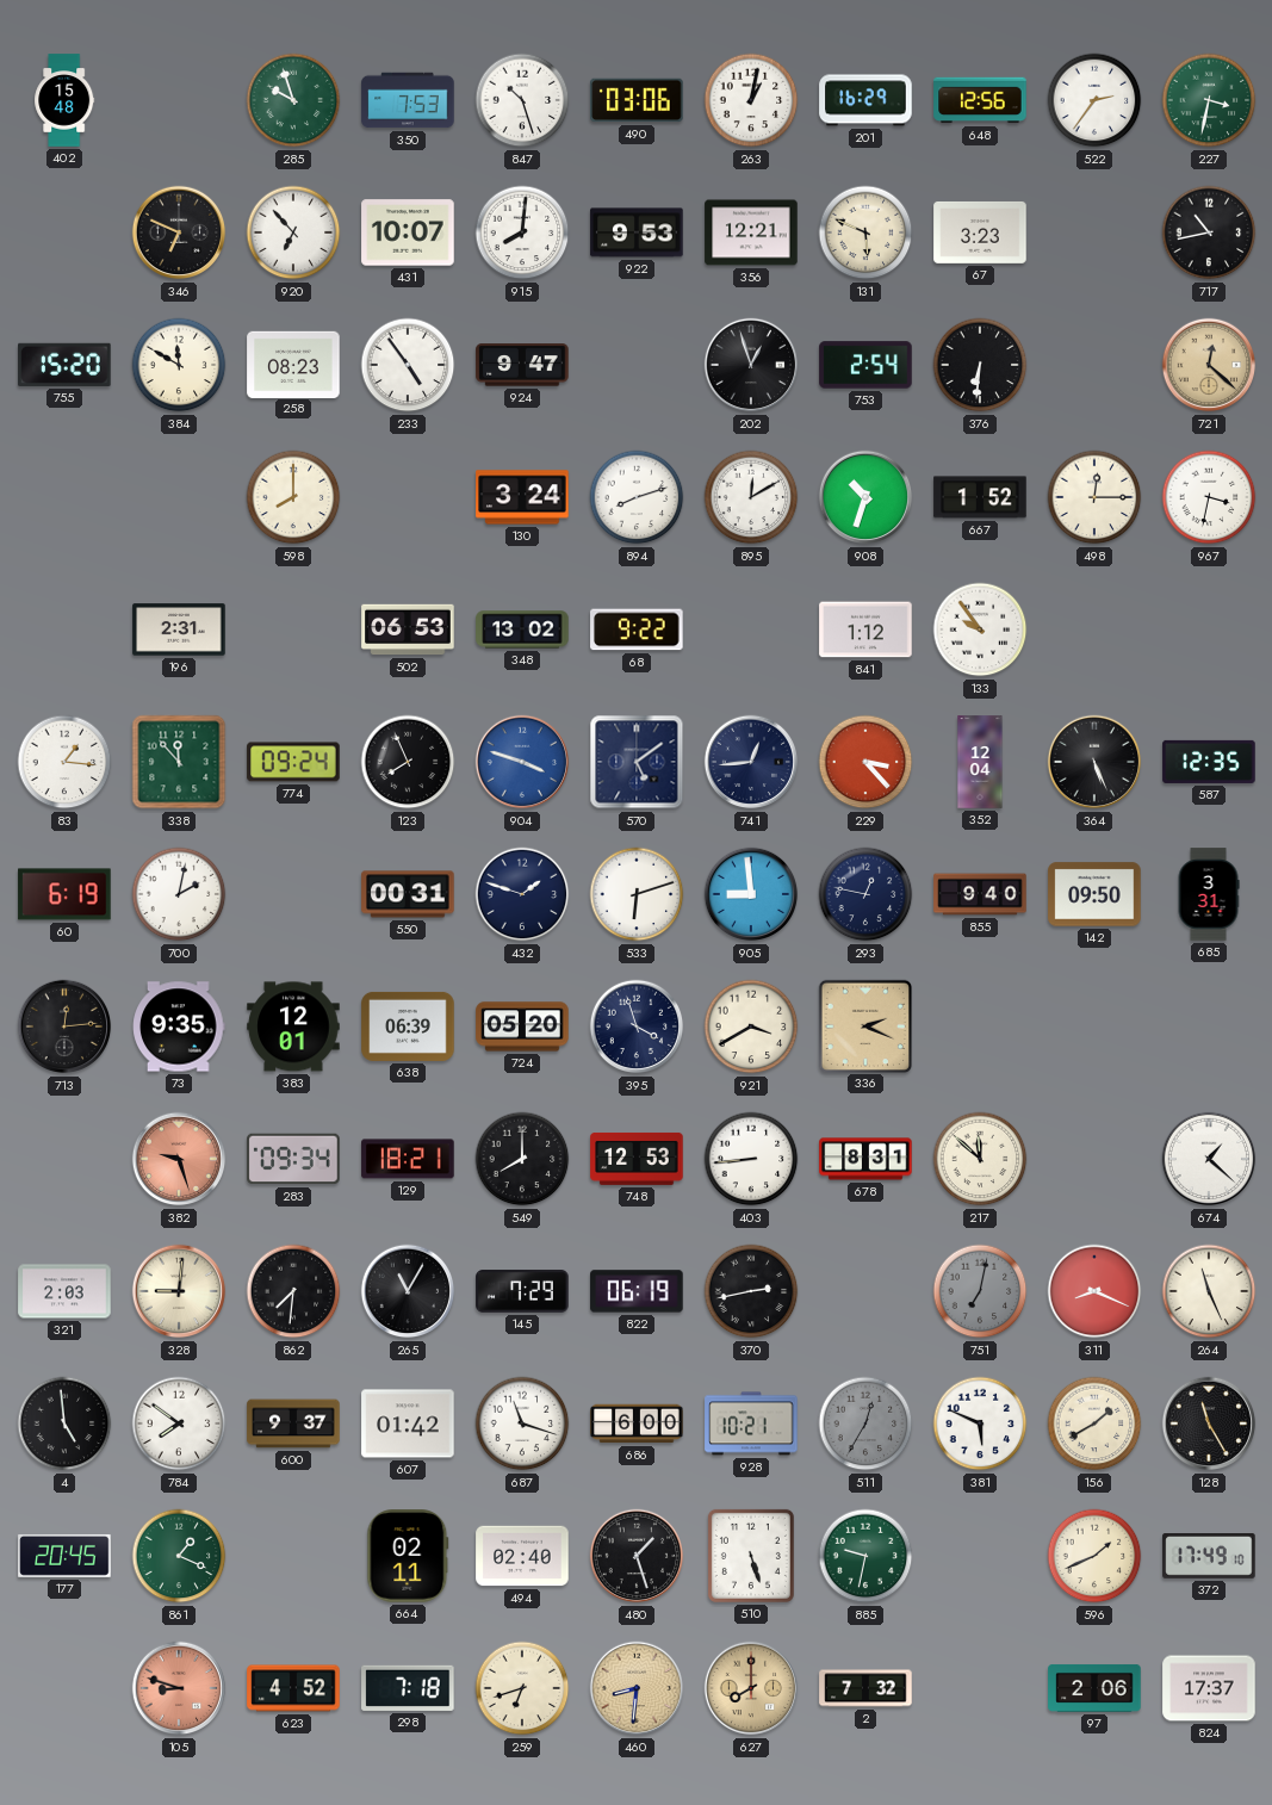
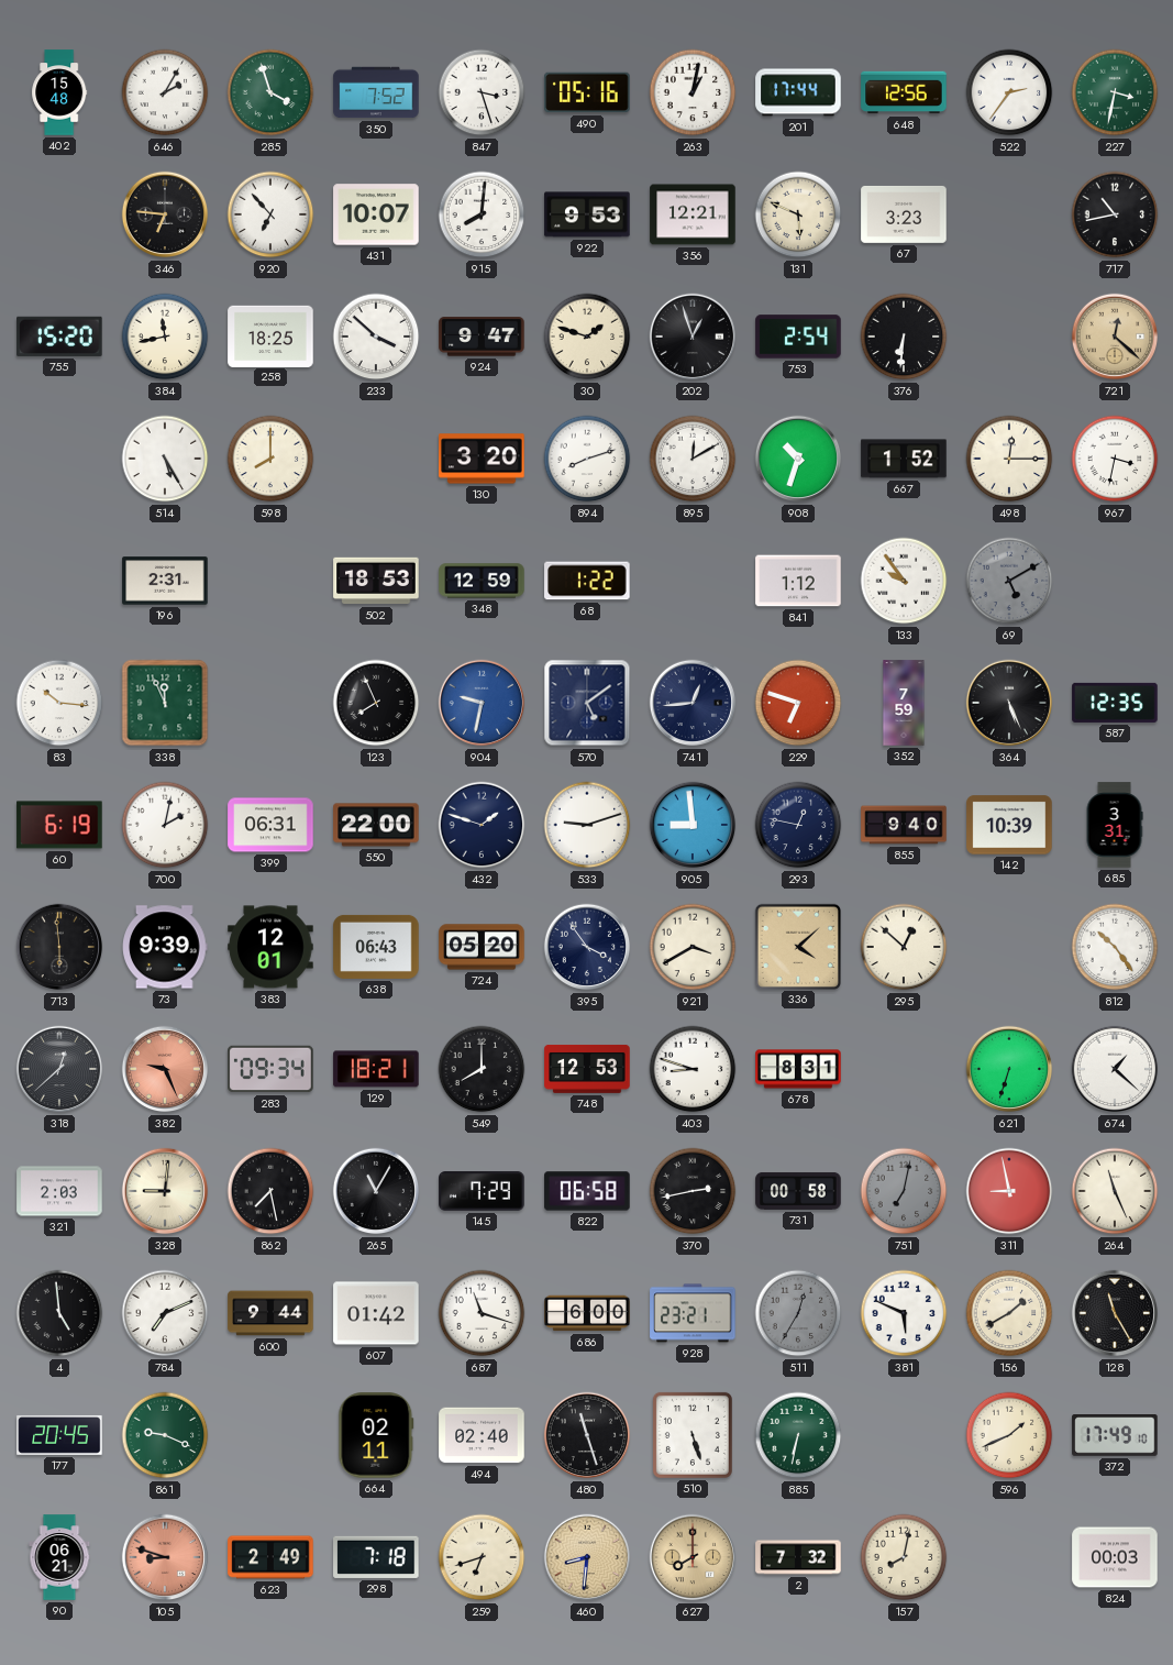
646: none -> 2:05 (165, 92)
285: 9:57 -> 3:57 (270, 92)
350: 7:53 -> 7:52 (376, 92)
847: 10:27 -> 3:27 (482, 92)
490: 03:06 -> 05:16 (587, 92)
201: 16:29 -> 17:44 (798, 92)
346: 6:49 -> 6:46 (165, 214)
384: 11:50 -> 11:43 (165, 337)
258: 08:23 -> 18:25 (270, 335)
233: 4:54 -> 3:52 (376, 337)
30: none -> 1:48 (587, 337)
514: none -> 5:25 (165, 459)
130: 3:24 -> 3:20 (482, 459)
502: 06:53 -> 18:53 (376, 581)
348: 13:02 -> 12:59 (482, 581)
68: 9:22 -> 1:22 (587, 581)
69: none -> 5:10 (1009, 581)
83: 1:16 -> 10:16 (59, 703)
338: 11:53 -> 11:56 (165, 703)
774: 09:24 -> none (293, 762)
904: 3:48 -> 9:32 (482, 703)
229: 3:23 -> 6:48 (798, 703)
352: 12:04 -> 7:59 (904, 703)
399: none -> 06:31 (270, 825)
550: 00:31 -> 22:00 (376, 825)
533: 6:12 -> 9:12 (587, 825)
142: 09:50 -> 10:39 (1009, 825)
713: 12:14 -> 5:59 (59, 947)
73: 9:35 -> 9:39 (165, 947)
638: 06:39 -> 06:43 (376, 947)
395: 3:57 -> 3:54 (587, 947)
336: 2:19 -> 4:08 (797, 946)
295: none -> 12:52 (904, 947)
812: none -> 10:24 (1115, 947)
318: none -> 12:38 (59, 1069)
382: 9:27 -> 9:26 (165, 1069)
403: 8:44 -> 8:48 (693, 1069)
217: 11:52 -> none (980, 1159)
621: none -> 6:33 (1009, 1069)
862: 7:31 -> 7:28 (270, 1191)
822: 06:19 -> 06:58 (587, 1191)
731: none -> 00:58 (798, 1191)
311: 8:19 -> 8:58 (1009, 1191)
784: 7:51 -> 7:11 (165, 1313)
600: 9:37 -> 9:44 (270, 1313)
928: 10:21 -> 23:21 (693, 1313)
861: 1:19 -> 9:19 (165, 1435)
480: 1:27 -> 11:27 (587, 1435)
885: 9:32 -> 6:32 (798, 1435)
90: none -> 06:21 (59, 1557)
623: 4:52 -> 2:49 (270, 1557)
157: none -> 8:02 (904, 1557)
97: 2:06 -> none (1094, 1688)
824: 17:37 -> 00:03 (1115, 1557)
